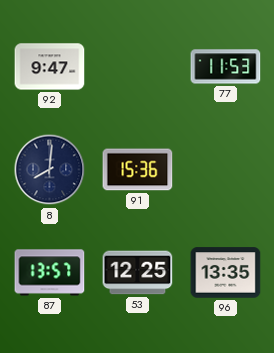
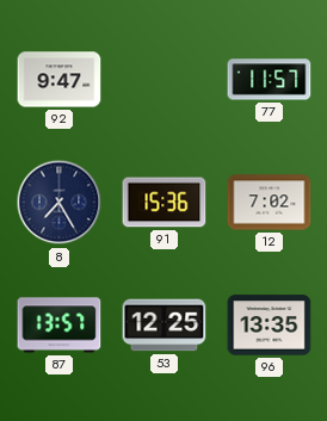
77: 11:53 -> 11:57 (270, 80)
8: 8:01 -> 7:25 (60, 203)
12: none -> 7:02 (270, 203)
